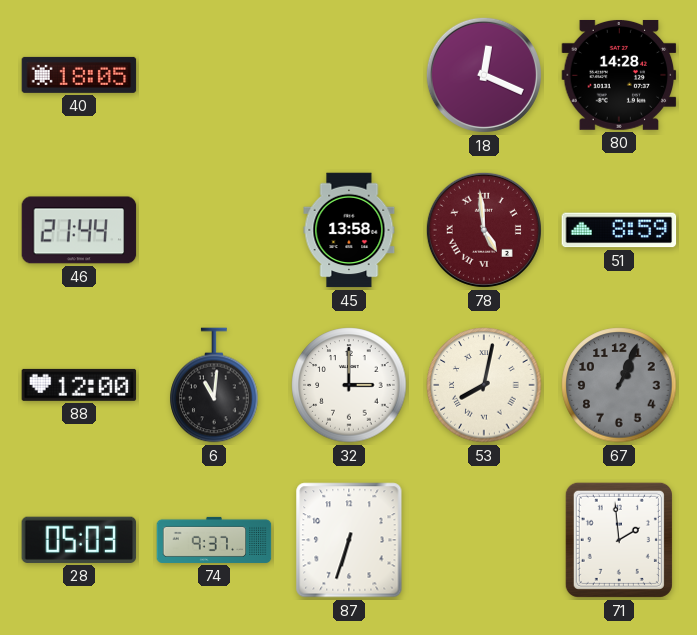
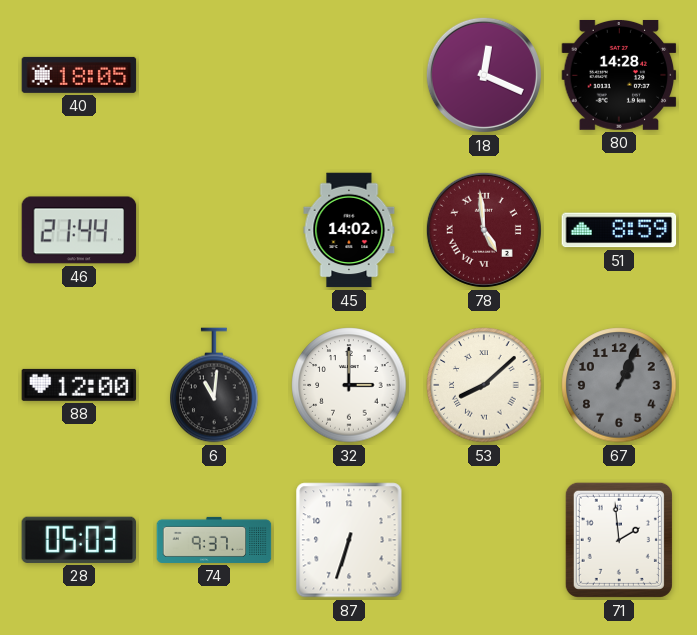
45: 13:58 -> 14:02 (349, 230)
53: 8:02 -> 8:08 (484, 385)
